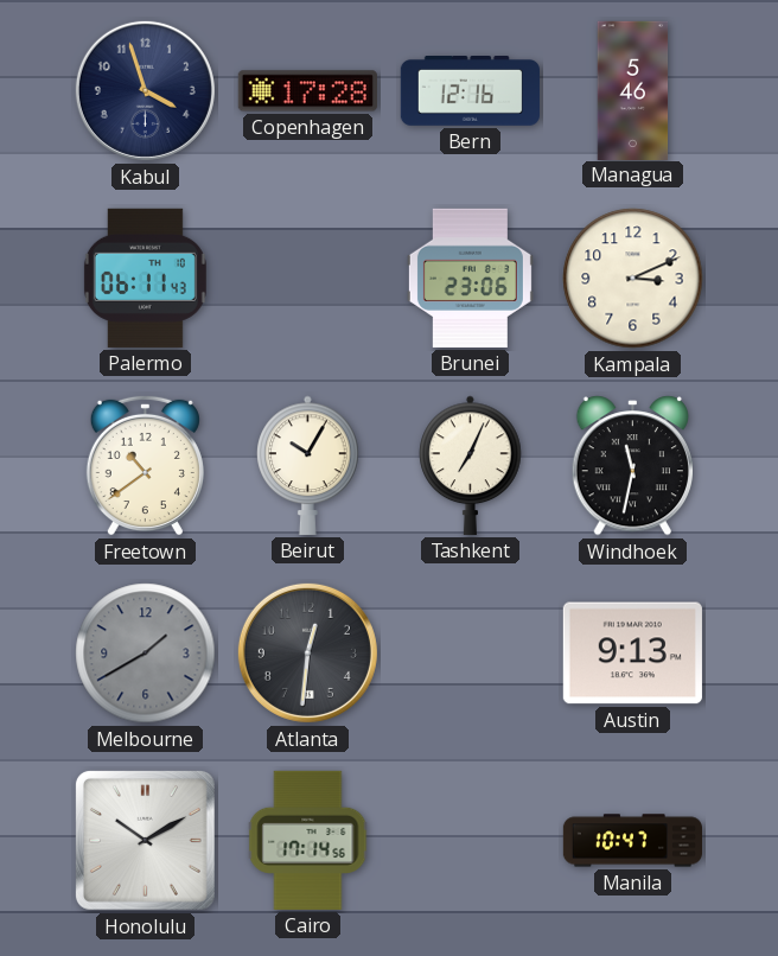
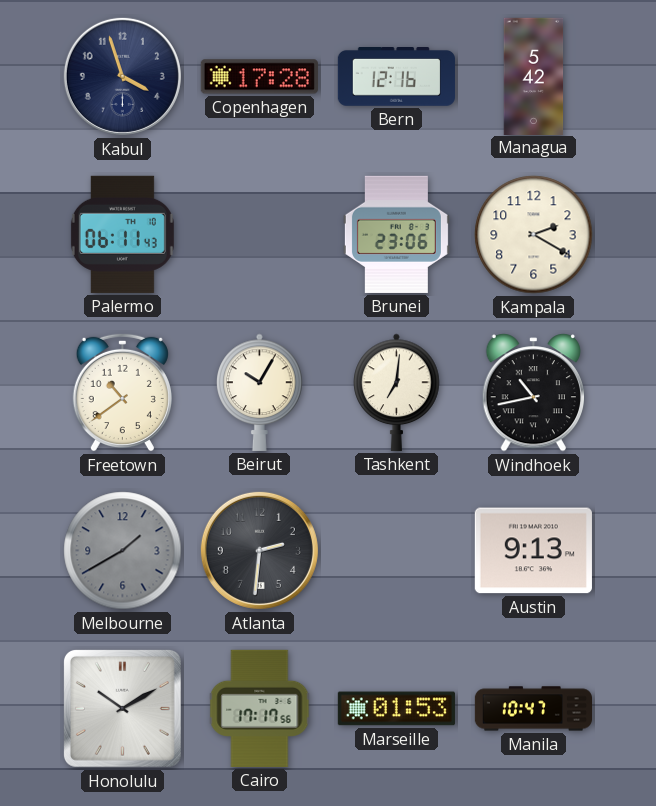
Managua: 5:46 -> 5:42 (534, 76)
Kampala: 3:11 -> 2:20 (534, 235)
Tashkent: 7:04 -> 7:01 (397, 392)
Windhoek: 11:32 -> 10:43 (533, 393)
Atlanta: 12:31 -> 2:31 (259, 550)
Cairo: 17:14 -> 17:17 (260, 708)
Marseille: none -> 01:53 (396, 709)
